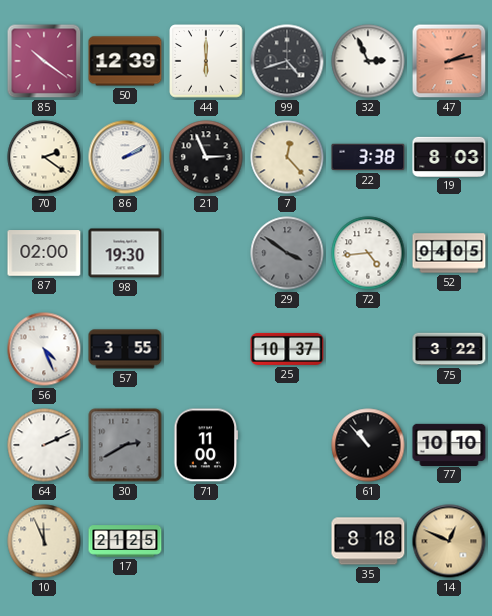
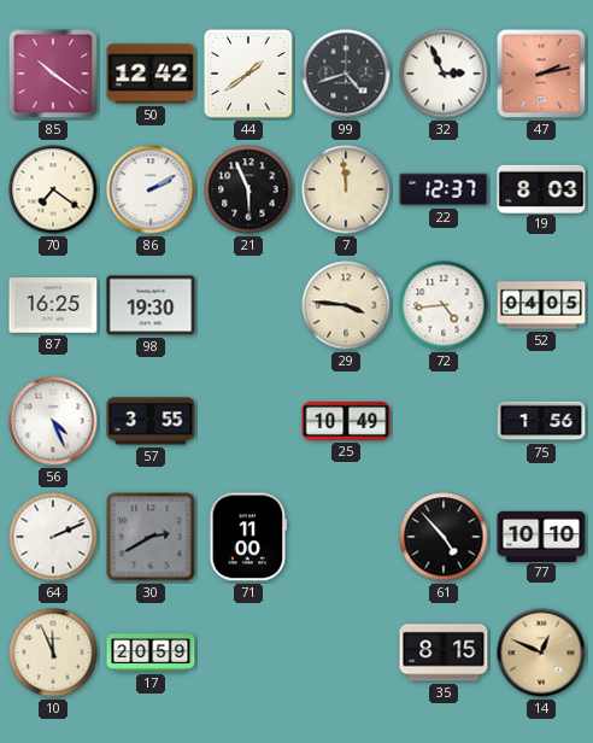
50: 12:39 -> 12:42 (151, 74)
44: 6:00 -> 1:39 (248, 74)
70: 2:21 -> 7:21 (53, 189)
21: 2:56 -> 5:56 (248, 189)
7: 12:23 -> 11:59 (346, 189)
22: 3:38 -> 12:37 (444, 189)
87: 02:00 -> 16:25 (53, 305)
29: 3:51 -> 3:46 (346, 305)
29 dial: grey -> cream (346, 305)
25: 10:37 -> 10:49 (346, 421)
75: 3:22 -> 1:56 (541, 421)
61: 10:53 -> 4:53 (444, 537)
17: 21:25 -> 20:59 (151, 653)
35: 8:18 -> 8:15 (444, 653)
